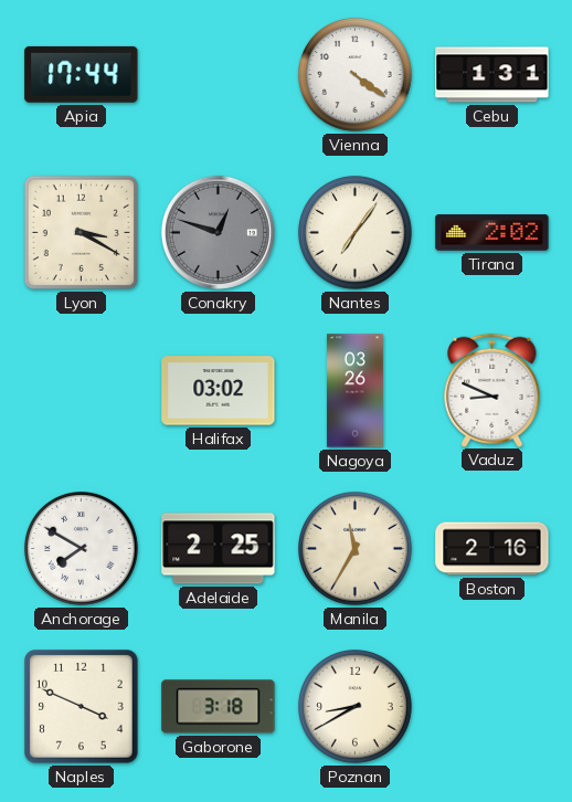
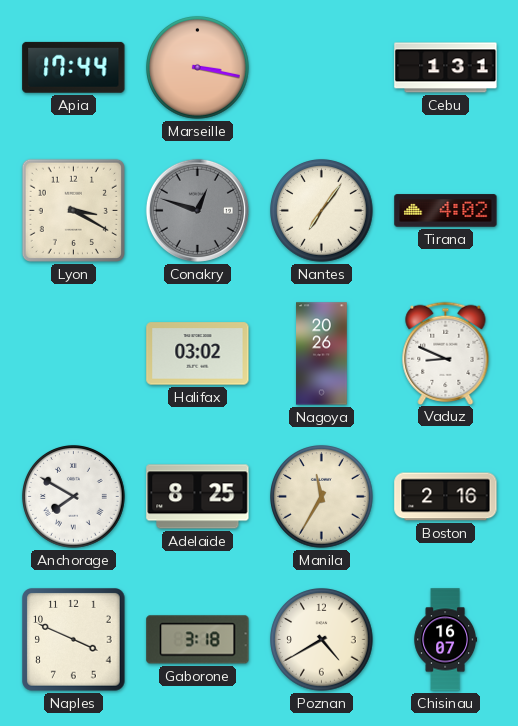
Marseille: none -> 3:17 (198, 68)
Vienna: 4:21 -> none (356, 75)
Tirana: 2:02 -> 4:02 (446, 211)
Nagoya: 03:26 -> 20:26 (322, 354)
Adelaide: 2:25 -> 8:25 (198, 497)
Poznan: 8:40 -> 4:40 (322, 640)
Chisinau: none -> 16:07 (446, 640)
